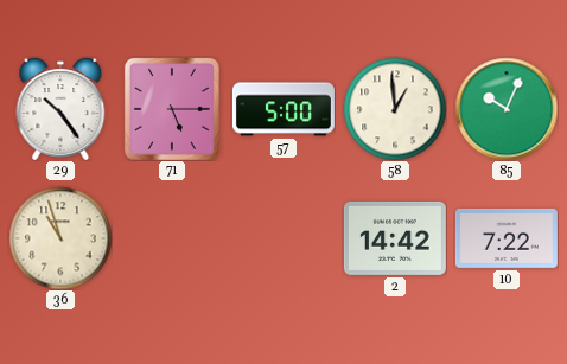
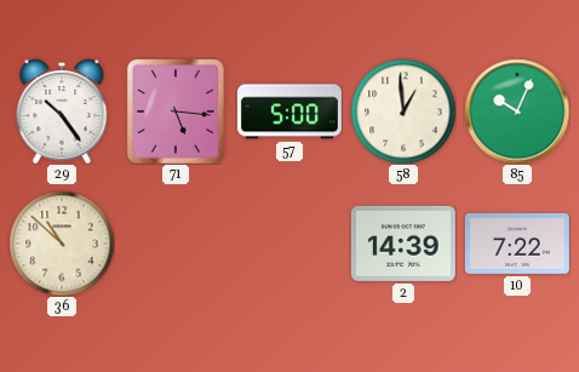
71: 5:15 -> 5:16 (176, 111)
36: 10:57 -> 10:52 (62, 244)
2: 14:42 -> 14:39 (403, 244)
